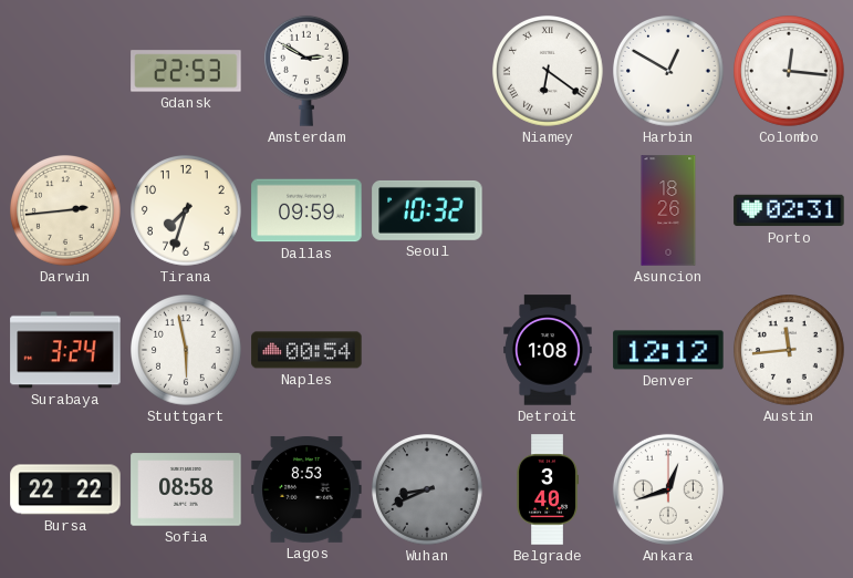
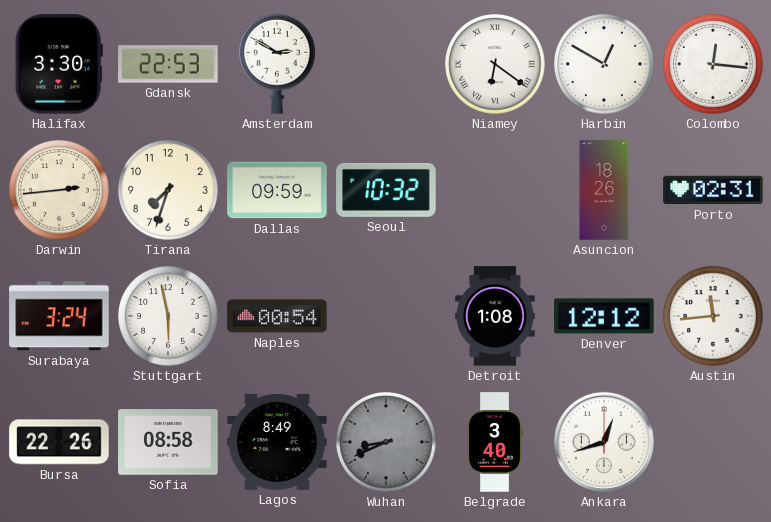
Halifax: none -> 3:30 (59, 64)
Bursa: 22:22 -> 22:26 (59, 442)
Lagos: 8:53 -> 8:49 (277, 442)
